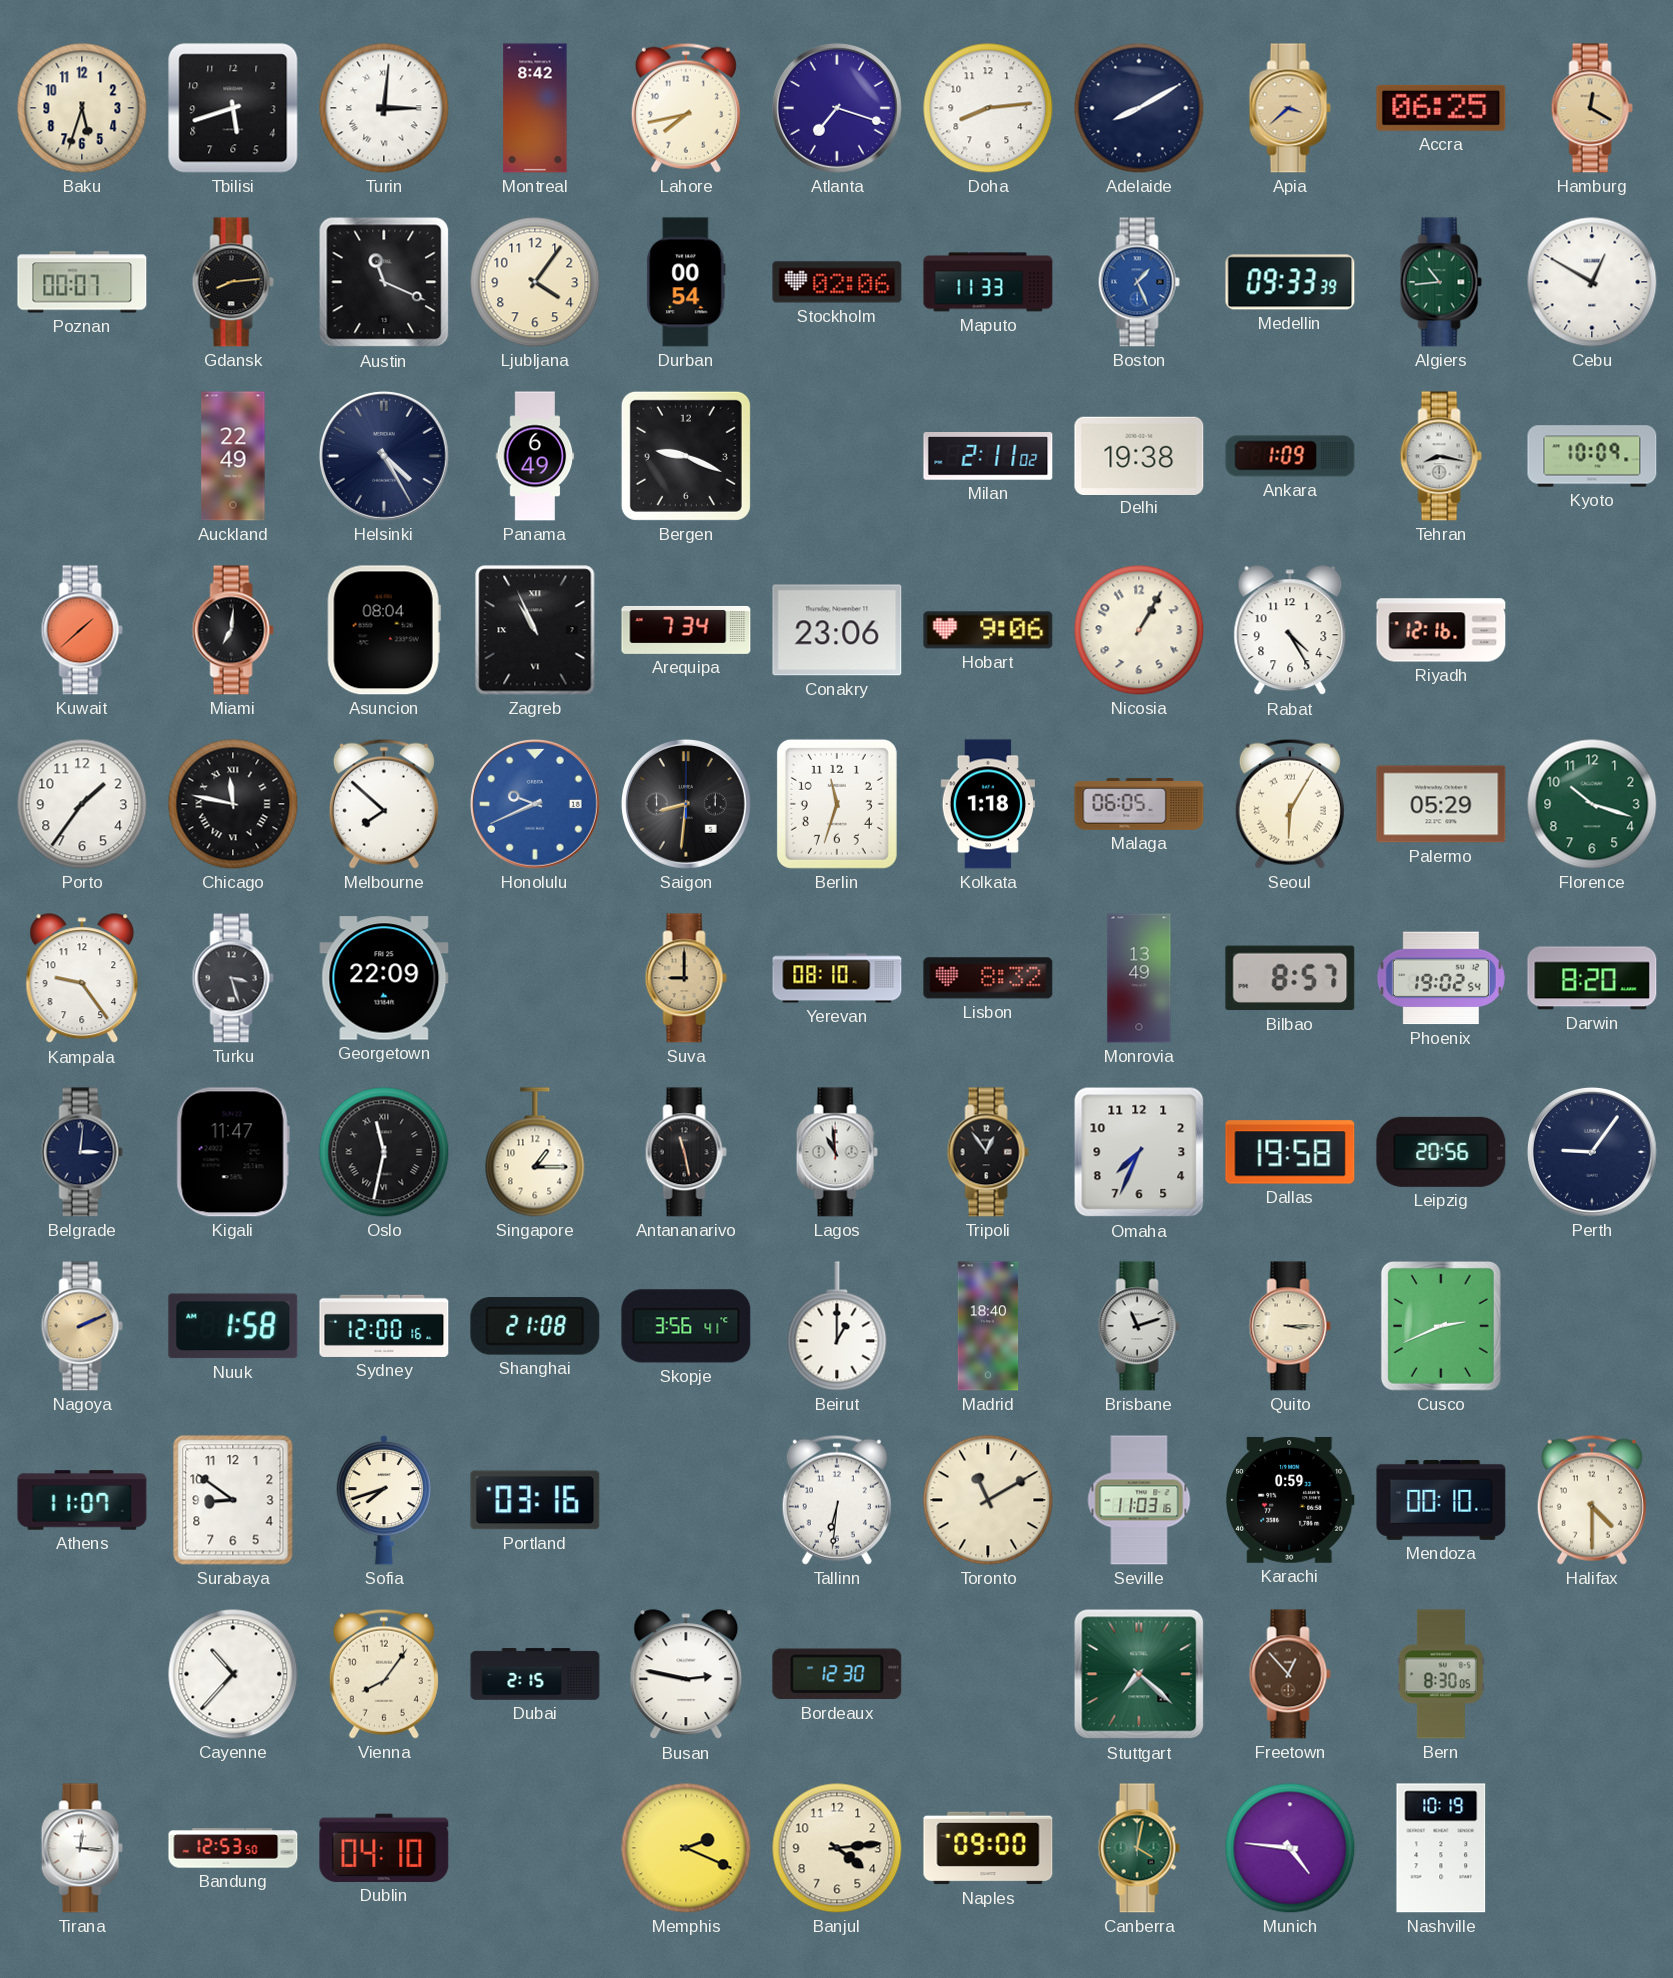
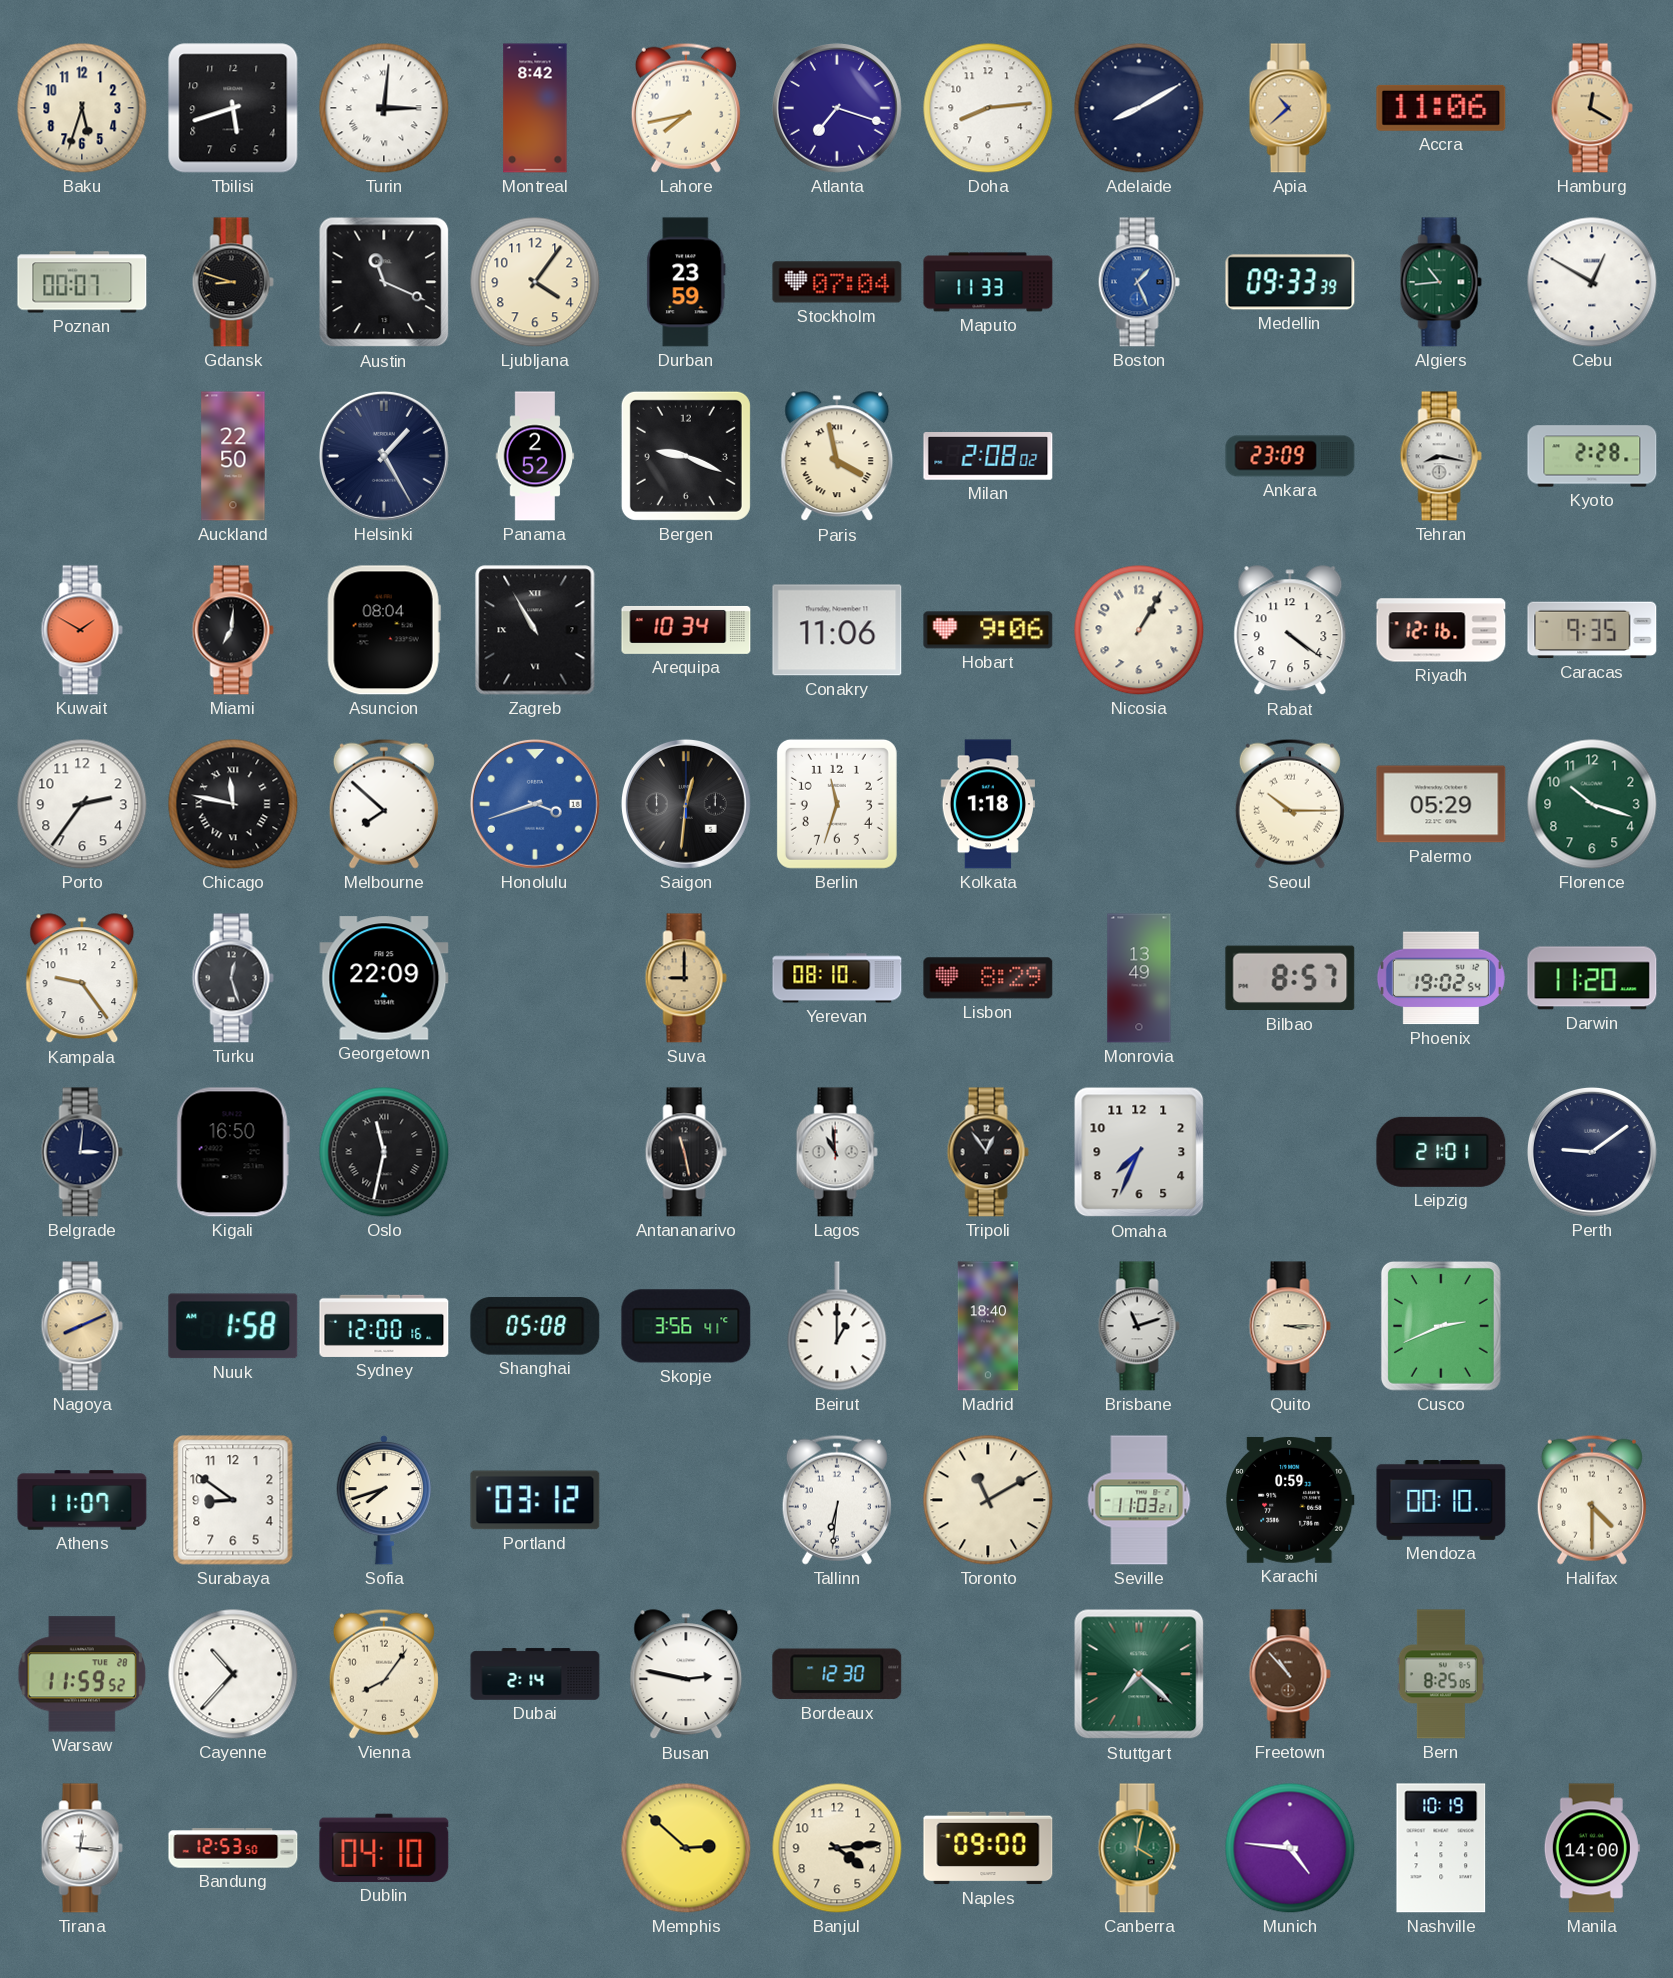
Apia: 3:38 -> 10:38 (1290, 108)
Accra: 06:25 -> 11:06 (1441, 108)
Gdansk: 8:14 -> 8:48 (233, 282)
Durban: 00:54 -> 23:59 (686, 282)
Stockholm: 02:06 -> 07:04 (837, 282)
Auckland: 22:49 -> 22:50 (233, 456)
Helsinki: 4:25 -> 1:25 (384, 456)
Panama: 6:49 -> 2:52 (535, 456)
Paris: none -> 3:58 (837, 457)
Milan: 2:11 -> 2:08 (988, 456)
Delhi: 19:38 -> none (1139, 455)
Ankara: 1:09 -> 23:09 (1290, 456)
Kyoto: 10:09 -> 2:28 (1592, 456)
Kuwait: 1:38 -> 1:50 (82, 630)
Zagreb: 10:56 -> 10:55 (535, 630)
Arequipa: 7:34 -> 10:34 (686, 630)
Conakry: 23:06 -> 11:06 (837, 630)
Rabat: 4:25 -> 4:21 (1290, 631)
Caracas: none -> 9:35 (1592, 630)
Porto: 1:36 -> 2:36 (82, 804)
Honolulu: 9:41 -> 3:42 (535, 804)
Saigon: 8:31 -> 12:31 (686, 804)
Malaga: 06:05 -> none (1139, 804)
Seoul: 6:05 -> 10:15 (1290, 804)
Turku: 3:27 -> 12:27 (233, 978)
Lisbon: 8:32 -> 8:29 (988, 978)
Darwin: 8:20 -> 11:20 (1592, 978)
Kigali: 11:47 -> 16:50 (233, 1152)
Singapore: 1:15 -> none (535, 1152)
Dallas: 19:58 -> none (1290, 1152)
Leipzig: 20:56 -> 21:01 (1441, 1152)
Perth: 9:06 -> 9:09 (1592, 1152)
Nagoya: 2:11 -> 8:11 (82, 1326)
Shanghai: 21:08 -> 05:08 (535, 1326)
Portland: 03:16 -> 03:12 (535, 1500)
Seville: 11:03:16 -> 11:03:21 (1139, 1500)
Warsaw: none -> 11:59 (82, 1674)
Dubai: 2:15 -> 2:14 (535, 1674)
Freetown: 12:53 -> 10:53 (1290, 1674)
Bern: 8:30 -> 8:25 (1441, 1674)
Memphis: 2:19 -> 2:52 (686, 1848)
Manila: none -> 14:00 (1592, 1848)
